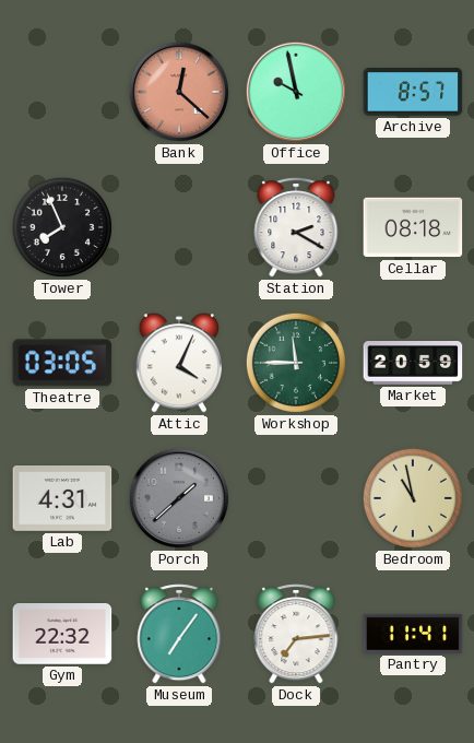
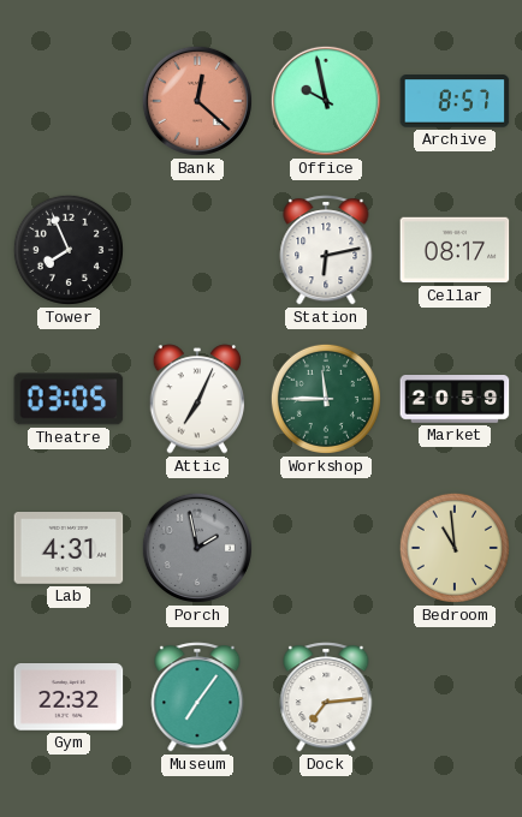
Station: 2:20 -> 6:13 (326, 250)
Cellar: 08:18 -> 08:17 (455, 250)
Attic: 4:04 -> 7:04 (197, 399)
Porch: 1:38 -> 1:58 (197, 548)
Bedroom: 10:58 -> 10:59 (455, 548)
Pantry: 11:41 -> none (413, 634)
